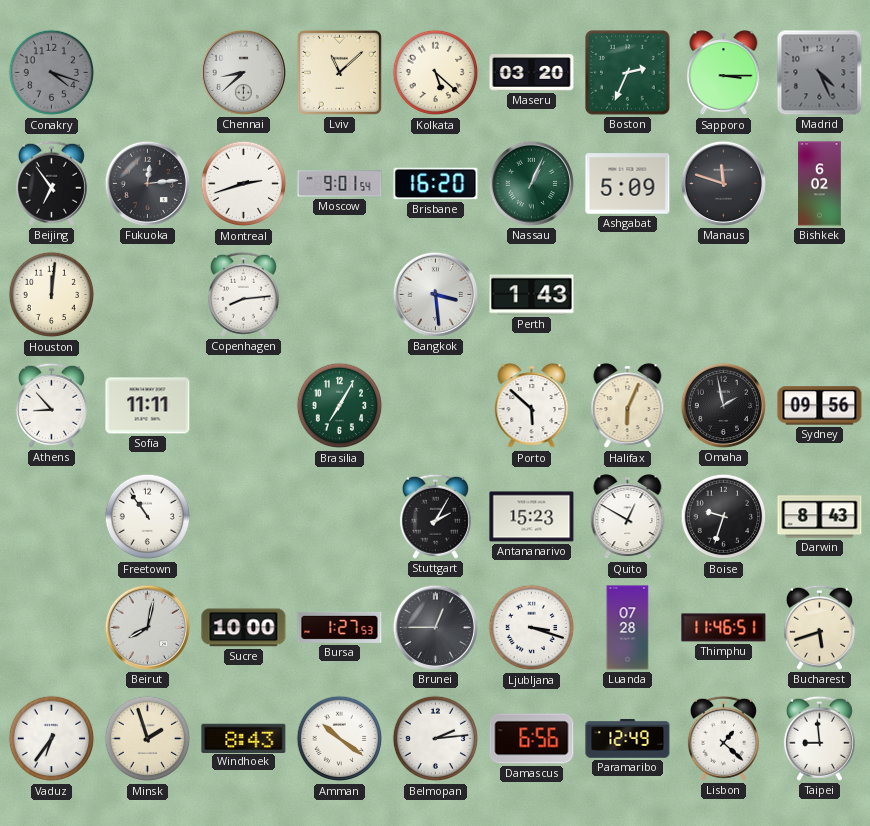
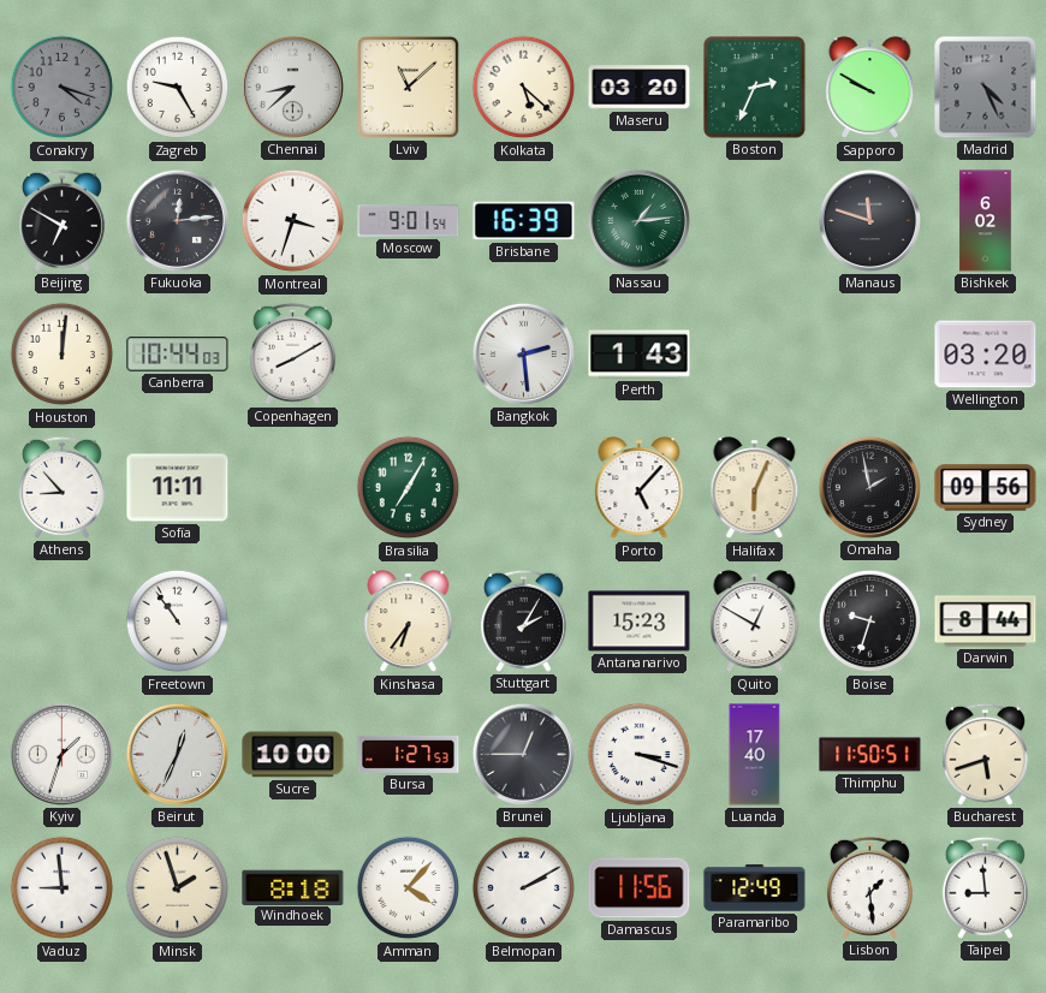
Zagreb: none -> 9:25 (178, 88)
Sapporo: 3:15 -> 9:50 (870, 88)
Beijing: 6:54 -> 6:50 (61, 220)
Montreal: 2:42 -> 3:33 (293, 221)
Brisbane: 16:20 -> 16:39 (524, 221)
Nassau: 1:04 -> 1:14 (638, 220)
Ashgabat: 5:09 -> none (628, 184)
Canberra: none -> 10:44 (178, 355)
Copenhagen: 8:14 -> 8:10 (292, 353)
Bangkok: 3:29 -> 2:29 (523, 353)
Wellington: none -> 03:20 (986, 355)
Porto: 5:52 -> 5:07 (640, 488)
Kinshasa: none -> 6:36 (409, 622)
Darwin: 8:43 -> 8:44 (986, 622)
Kyiv: none -> 1:33 (61, 754)
Beirut: 8:02 -> 12:34 (177, 754)
Luanda: 07:28 -> 17:40 (755, 755)
Thimphu: 11:46 -> 11:50 (870, 755)
Vaduz: 6:36 -> 8:59 (63, 888)
Windhoek: 8:43 -> 8:18 (293, 887)
Amman: 10:21 -> 4:07 (409, 888)
Belmopan: 2:14 -> 2:10 (524, 888)
Damascus: 6:56 -> 11:56 (640, 888)
Lisbon: 1:22 -> 1:29 (869, 887)
